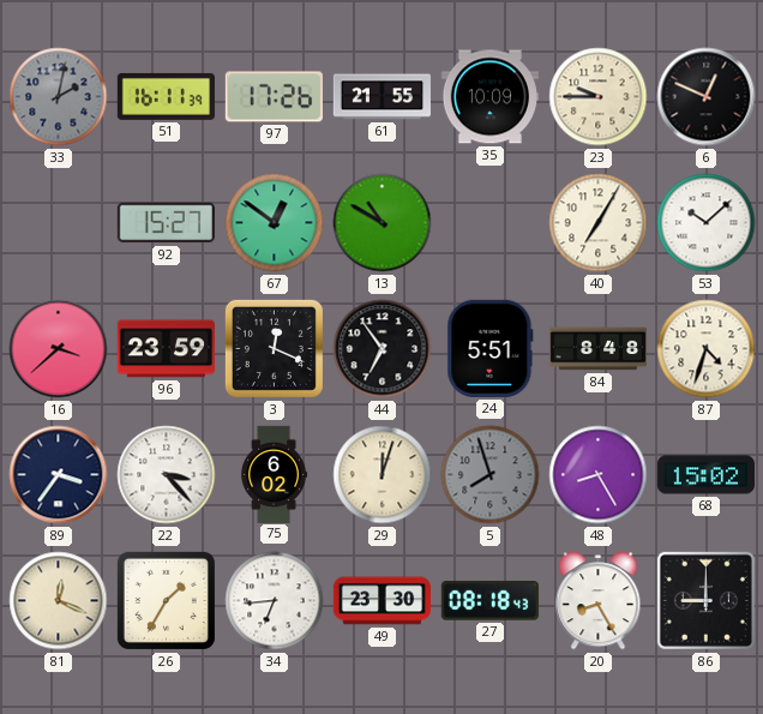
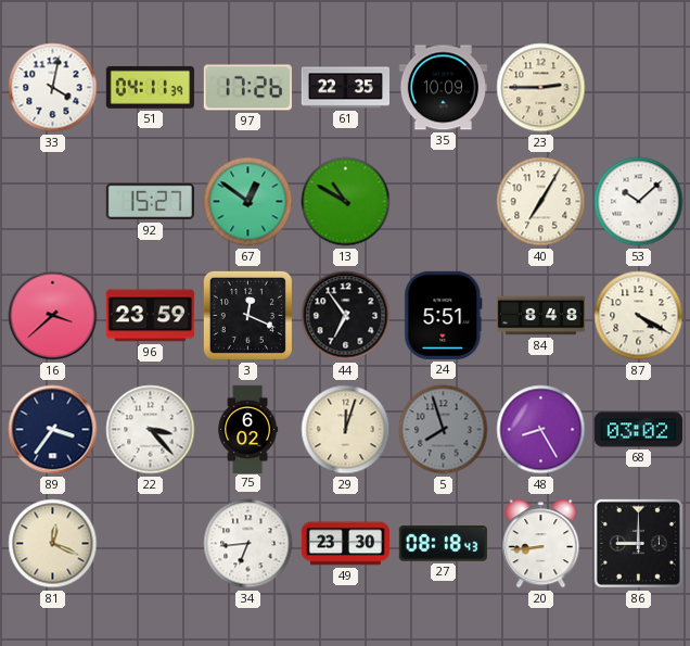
33: 2:02 -> 4:02 (53, 88)
33 dial: grey -> white (53, 88)
51: 16:11 -> 04:11 (150, 87)
61: 21:55 -> 22:35 (345, 88)
23: 9:45 -> 2:45 (541, 88)
6: 12:49 -> none (707, 97)
87: 4:33 -> 4:20 (639, 316)
68: 15:02 -> 03:02 (638, 430)
26: 1:35 -> none (166, 600)
20: 8:25 -> 8:44 (541, 544)
